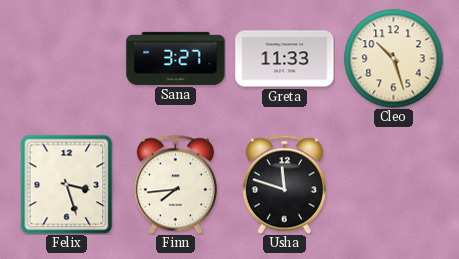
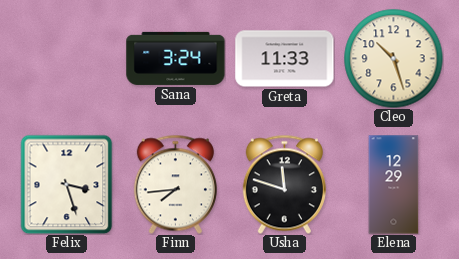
Sana: 3:27 -> 3:24 (176, 58)
Elena: none -> 12:29 (394, 185)
